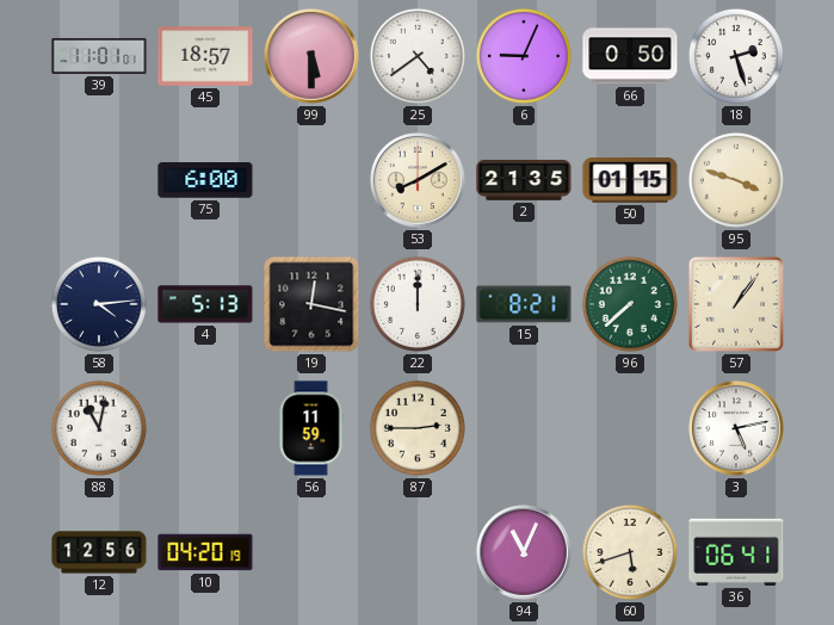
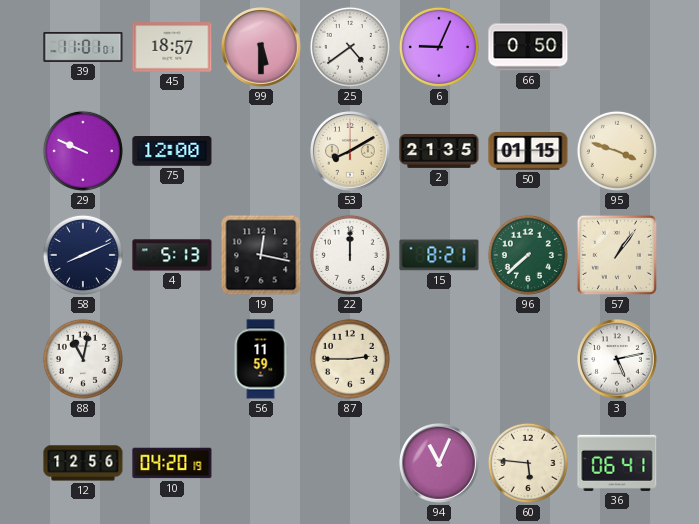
18: 2:27 -> none (736, 56)
29: none -> 9:49 (83, 151)
75: 6:00 -> 12:00 (172, 152)
58: 4:14 -> 8:11 (83, 255)
60: 5:42 -> 5:46 (528, 463)
